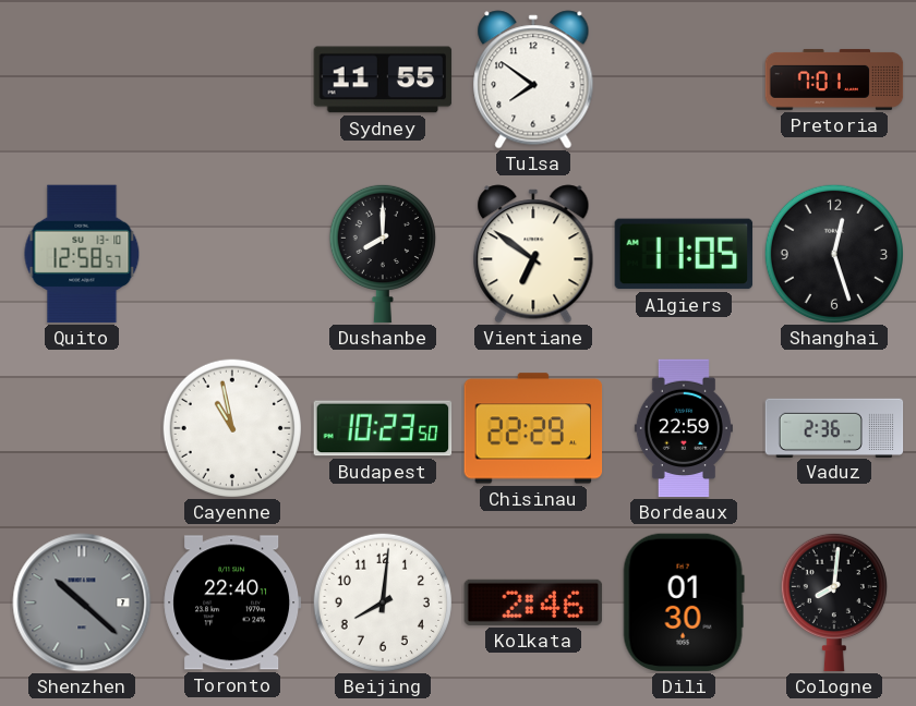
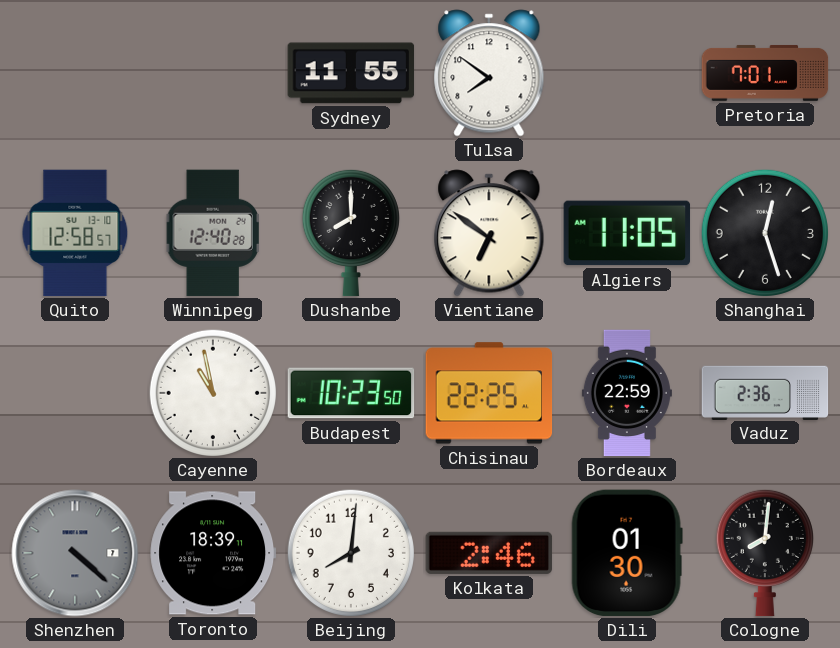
Winnipeg: none -> 12:40 (213, 233)
Chisinau: 22:29 -> 22:25 (489, 393)
Shenzhen: 10:22 -> 4:22 (75, 553)
Toronto: 22:40 -> 18:39 (213, 553)
